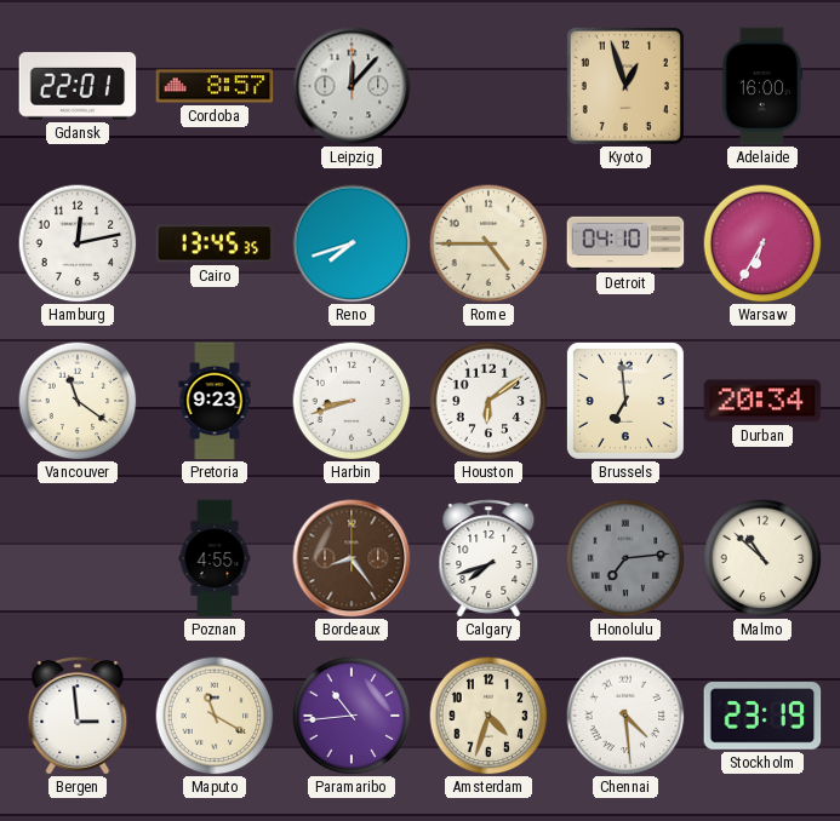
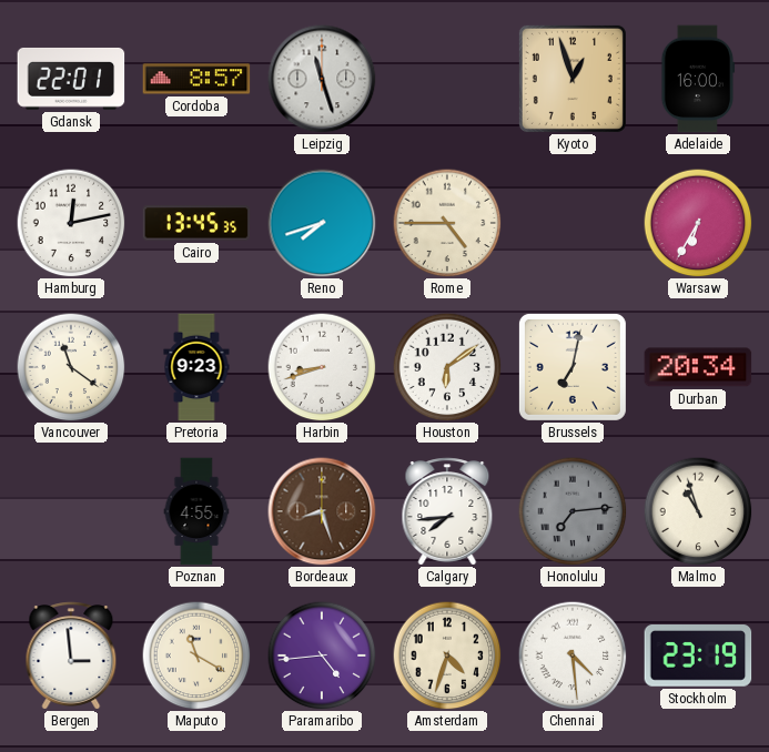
Leipzig: 12:07 -> 11:27 (322, 79)
Detroit: 04:10 -> none (625, 243)
Brussels: 6:59 -> 7:02 (573, 367)
Bordeaux: 8:24 -> 8:27 (322, 511)
Calgary: 7:42 -> 7:44 (447, 511)
Malmo: 10:52 -> 10:57 (698, 511)
Paramaribo: 10:44 -> 4:44 (322, 656)
